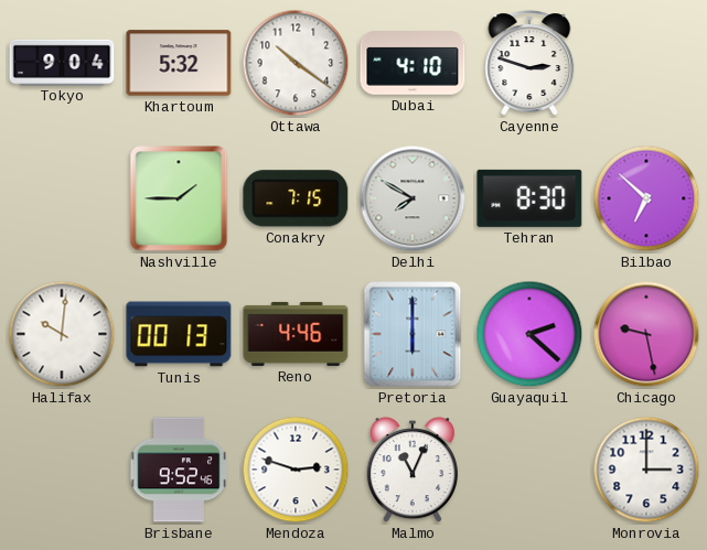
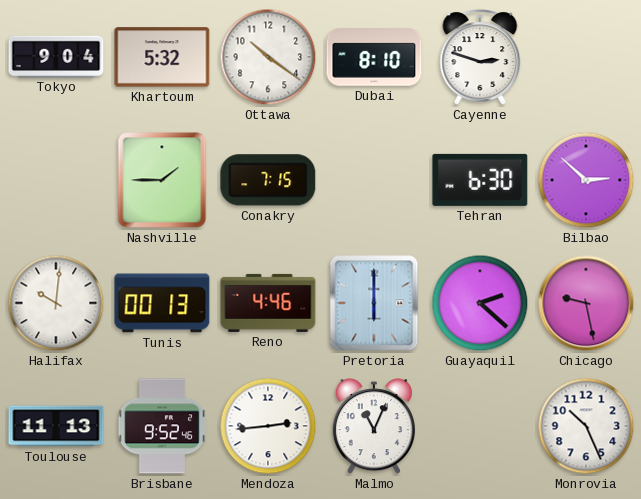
Dubai: 4:10 -> 8:10 (374, 57)
Delhi: 7:50 -> none (413, 198)
Tehran: 8:30 -> 6:30 (480, 180)
Bilbao: 6:52 -> 2:52 (586, 180)
Toulouse: none -> 11:13 (56, 426)
Mendoza: 2:48 -> 2:44 (268, 426)
Monrovia: 3:00 -> 10:26 (586, 426)
